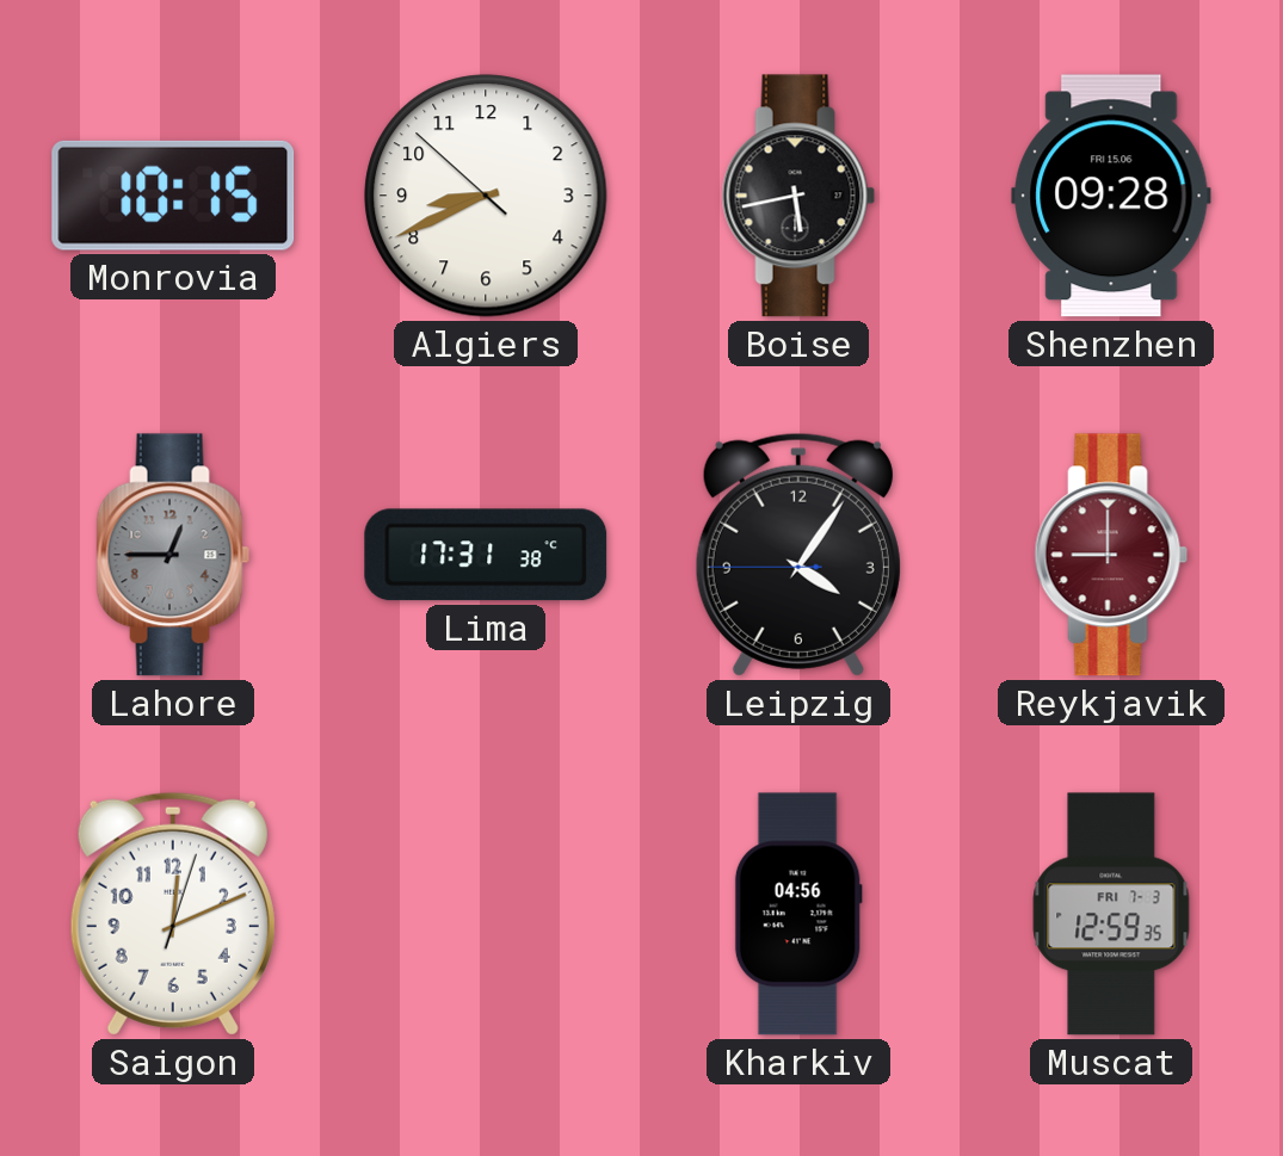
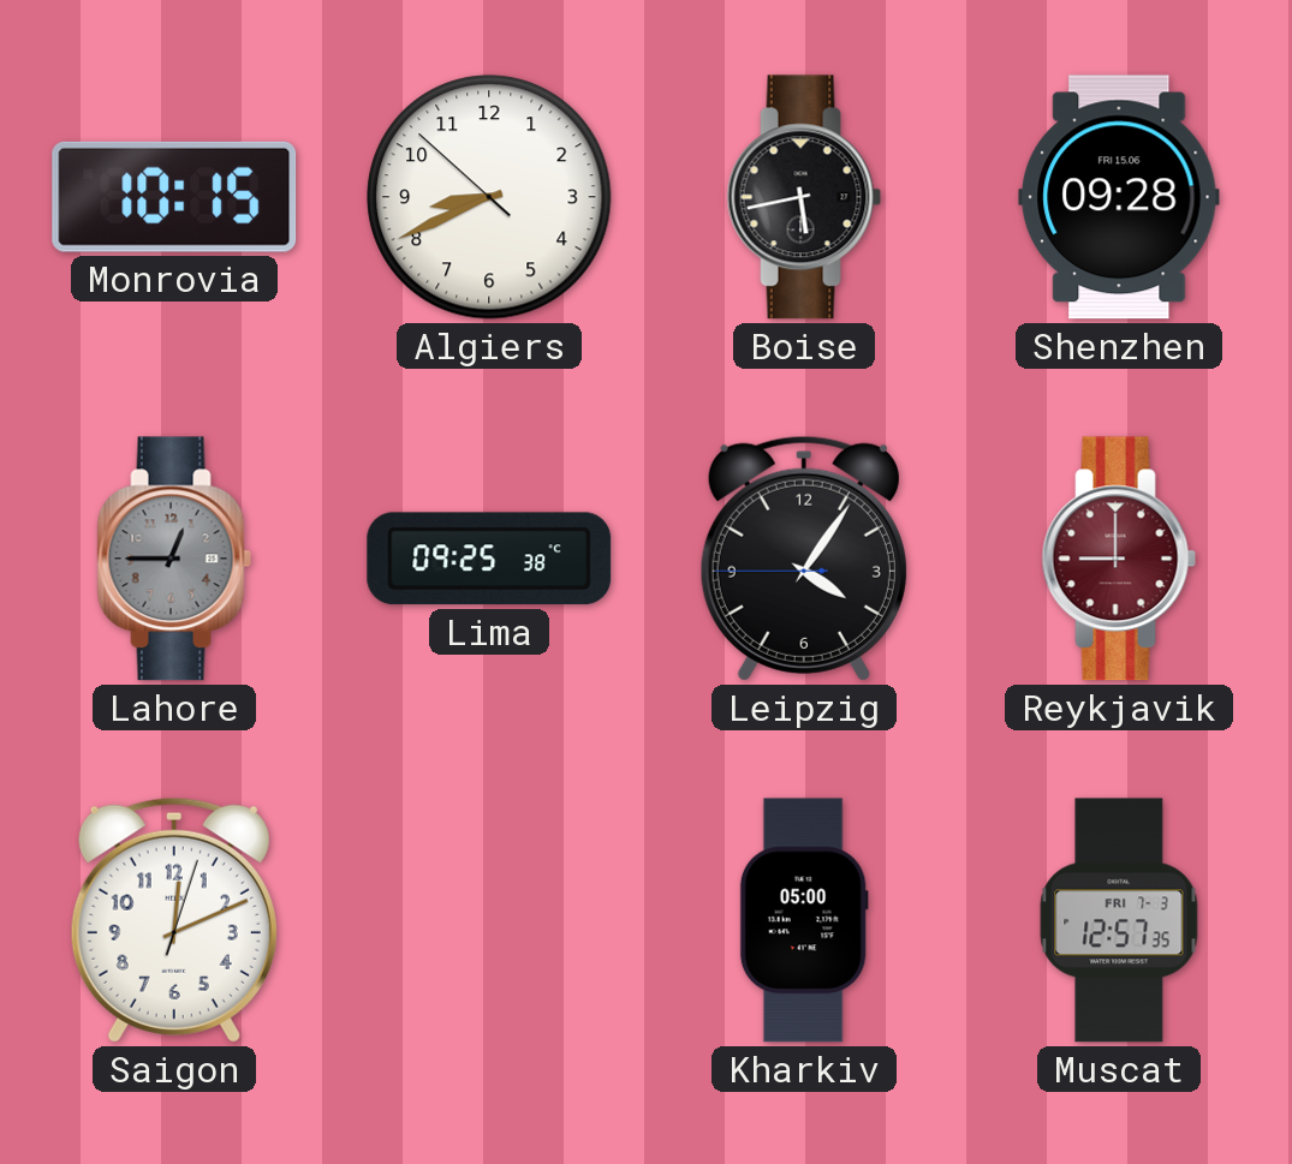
Lima: 17:31 -> 09:25 (489, 559)
Kharkiv: 04:56 -> 05:00 (804, 920)
Muscat: 12:59 -> 12:57 (1119, 920)
